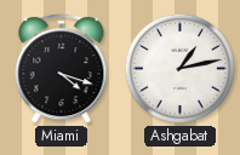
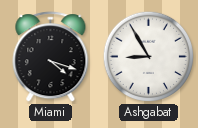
Ashgabat: 1:13 -> 8:55 (149, 57)
